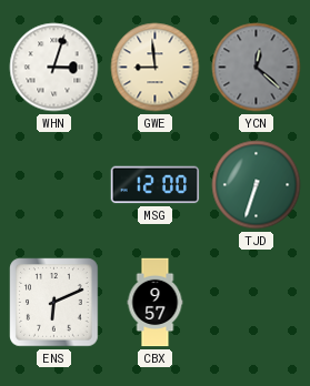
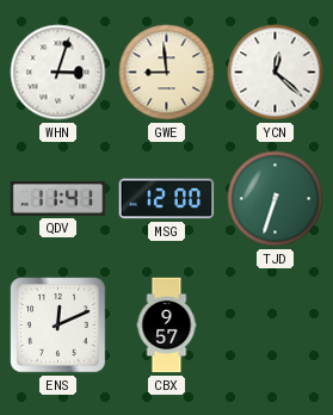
YCN dial: grey -> white (276, 73)
QDV: none -> 11:41 (58, 199)
ENS: 6:11 -> 12:11 (58, 326)
